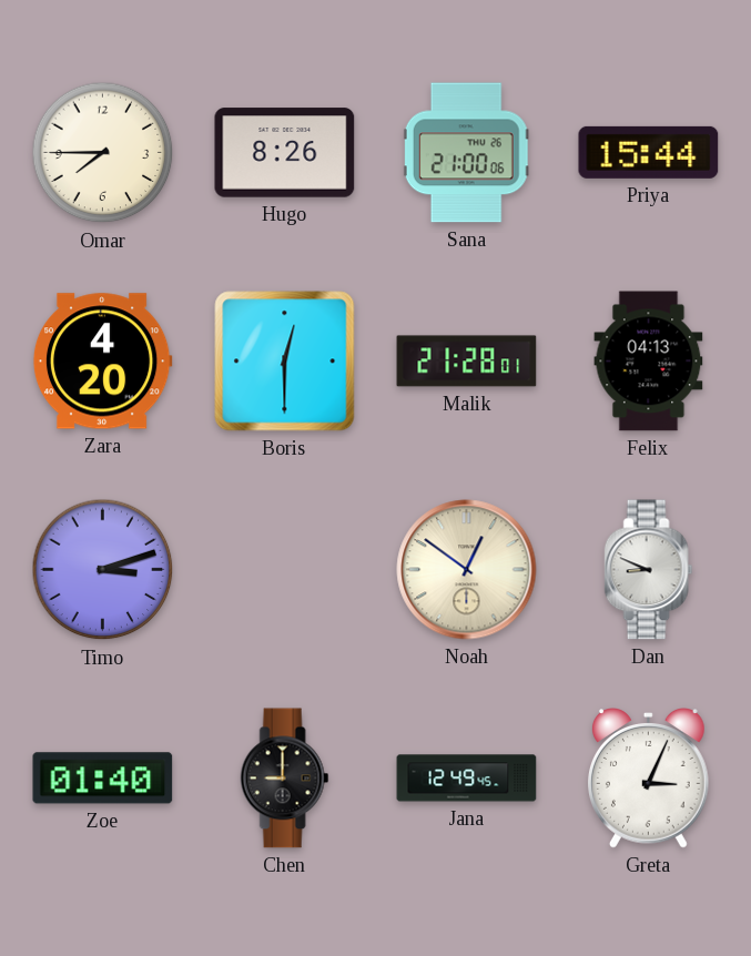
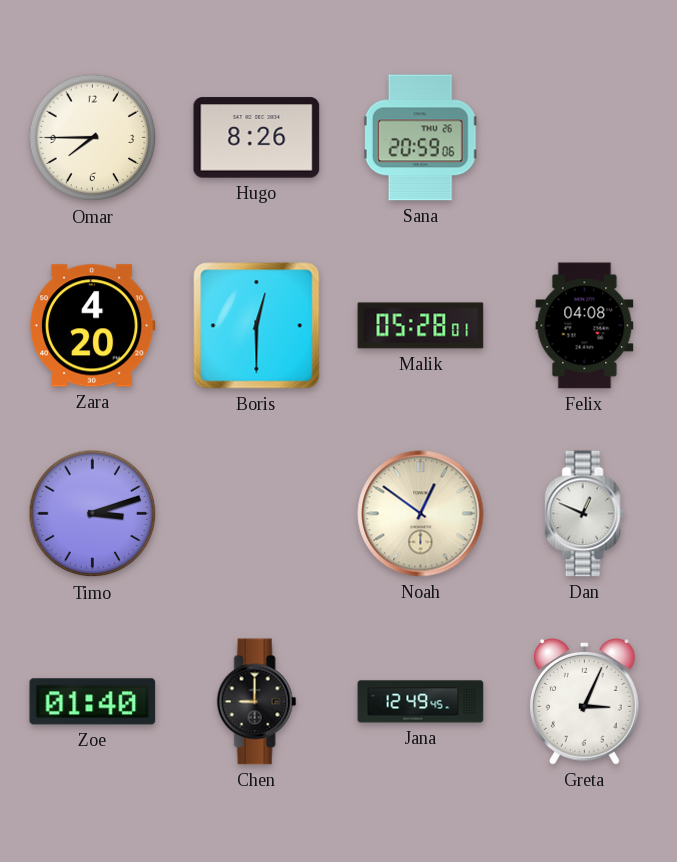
Sana: 21:00 -> 20:59 (420, 138)
Priya: 15:44 -> none (649, 152)
Malik: 21:28 -> 05:28 (421, 326)
Felix: 04:13 -> 04:08 (585, 326)
Dan: 8:49 -> 12:49 (585, 514)
